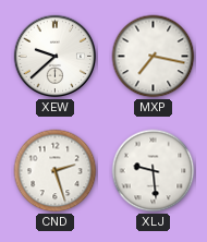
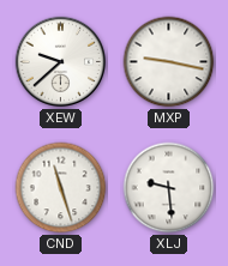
MXP: 7:17 -> 9:17 (169, 62)
CND: 2:27 -> 11:27 (61, 188)
